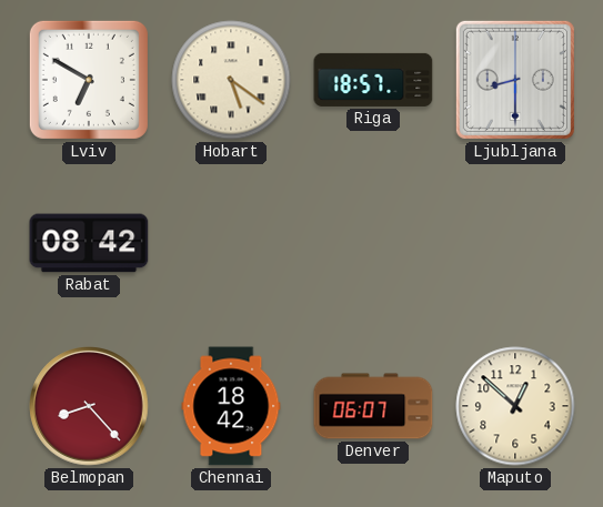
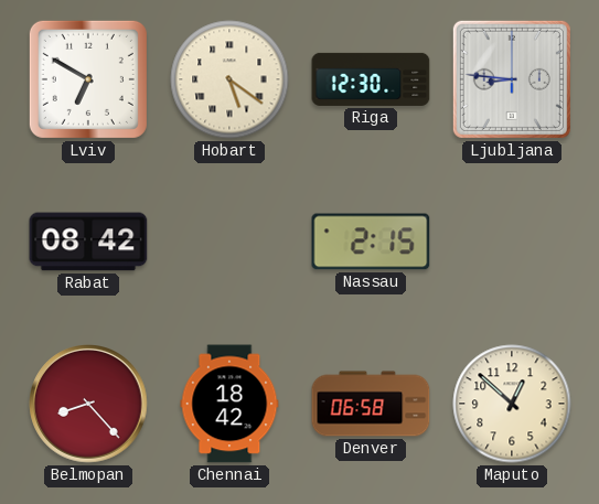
Riga: 18:57 -> 12:30 (371, 79)
Ljubljana: 8:30 -> 8:46 (512, 79)
Nassau: none -> 2:15 (371, 242)
Denver: 06:07 -> 06:58 (371, 404)
